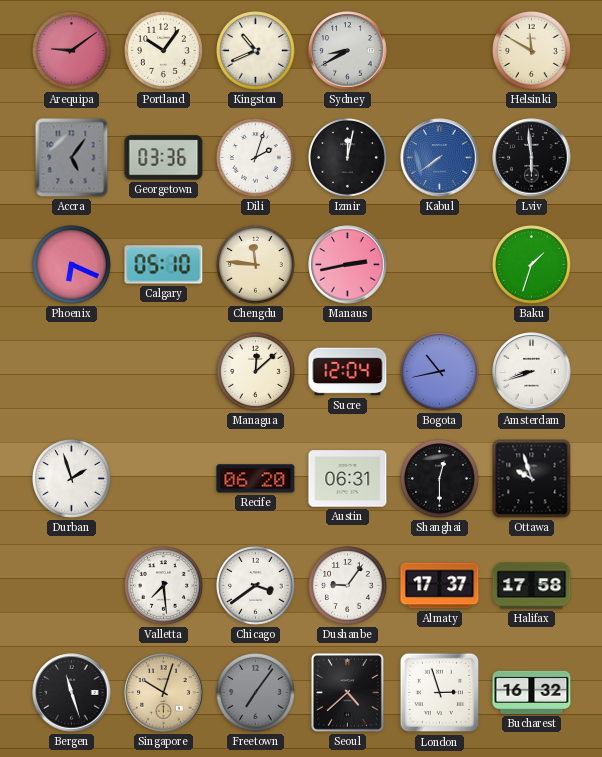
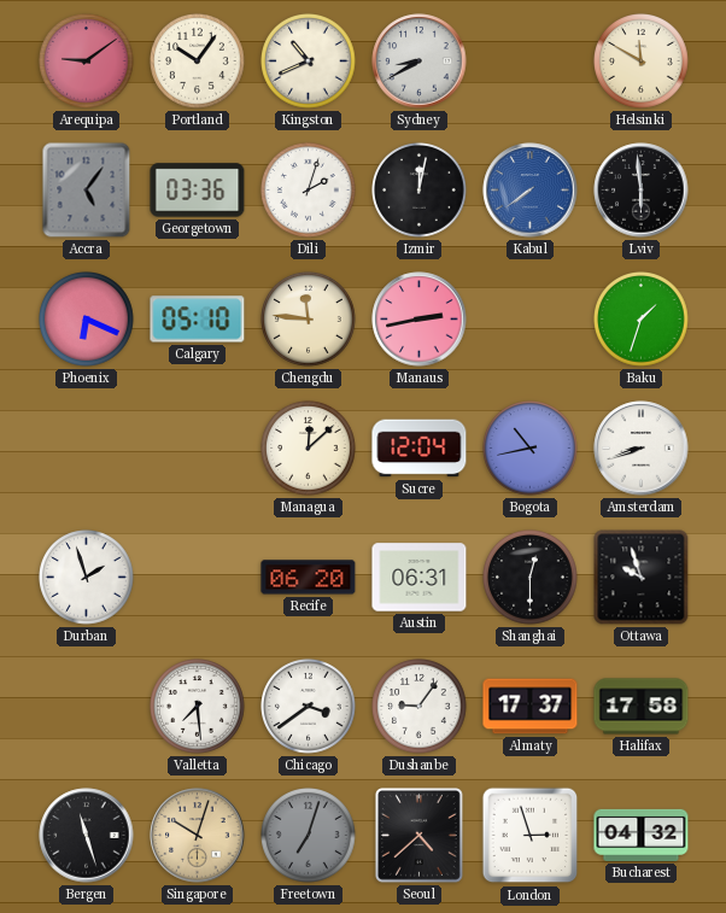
Freetown: 7:06 -> 7:03 (309, 836)
Bucharest: 16:32 -> 04:32 (642, 835)
